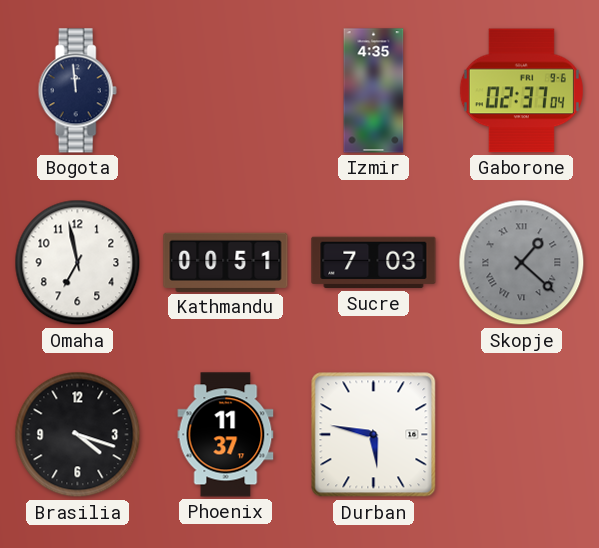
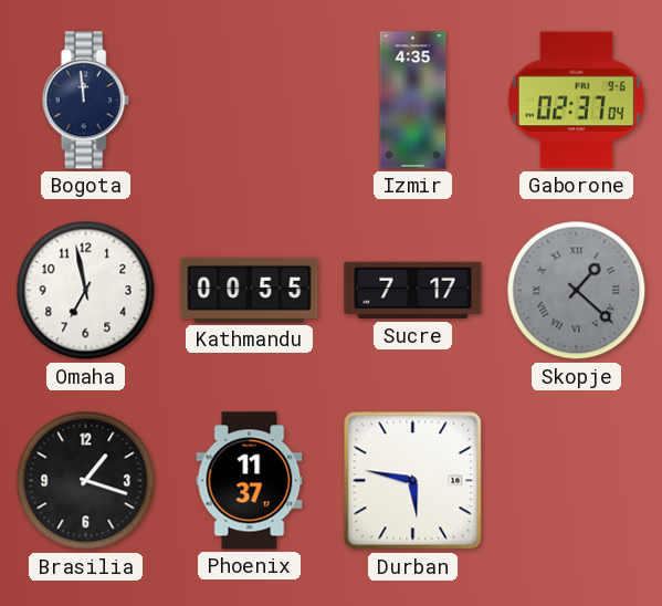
Kathmandu: 00:51 -> 00:55 (250, 290)
Sucre: 7:03 -> 7:17 (413, 291)
Brasilia: 4:18 -> 1:18 (86, 481)
